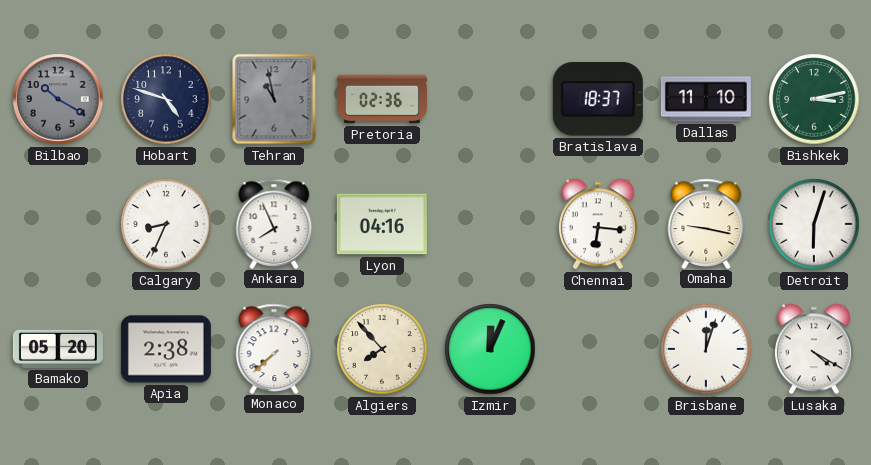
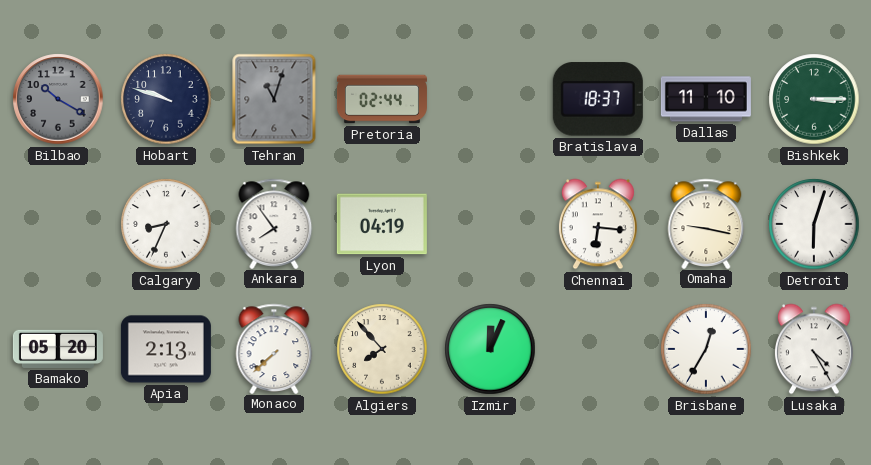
Hobart: 4:48 -> 9:48 (166, 99)
Tehran: 10:58 -> 11:03 (274, 99)
Pretoria: 02:36 -> 02:44 (382, 99)
Bishkek: 3:13 -> 3:15 (814, 99)
Ankara: 7:56 -> 7:54 (274, 223)
Lyon: 04:16 -> 04:19 (382, 224)
Apia: 2:38 -> 2:13 (166, 349)
Brisbane: 12:03 -> 12:35 (706, 349)
Lusaka: 4:20 -> 4:25 (814, 349)
